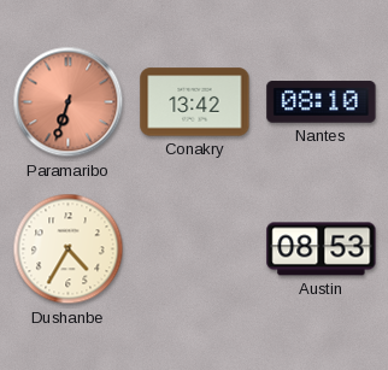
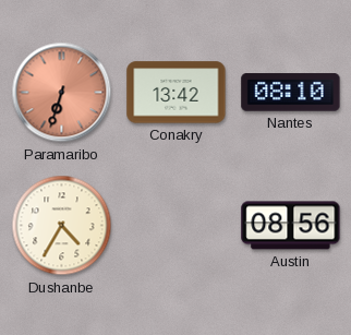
Austin: 08:53 -> 08:56 (291, 226)
